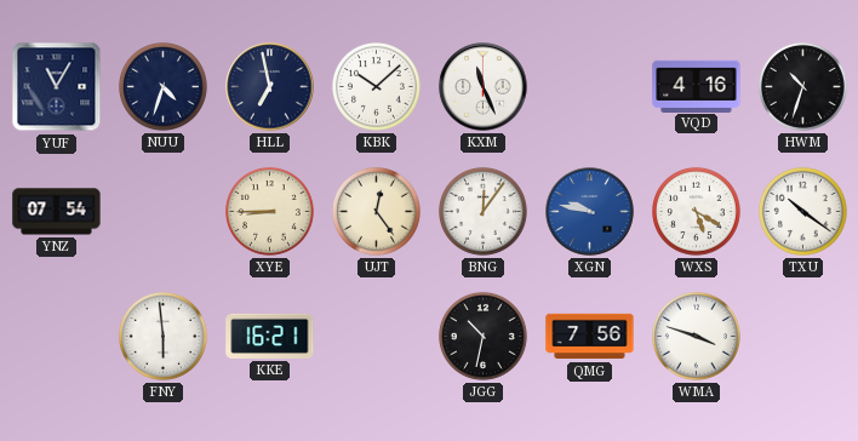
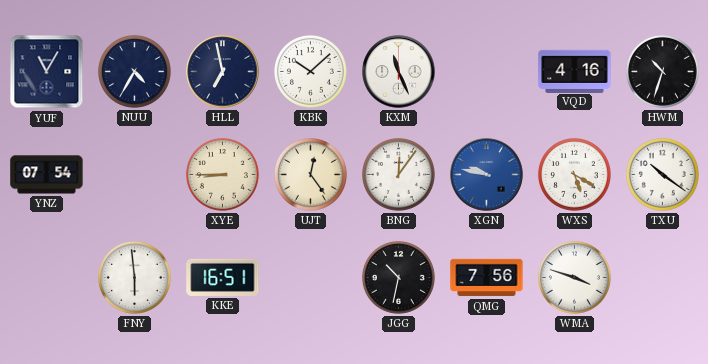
NUU: 4:33 -> 4:35 (134, 71)
KKE: 16:21 -> 16:51 (223, 277)
